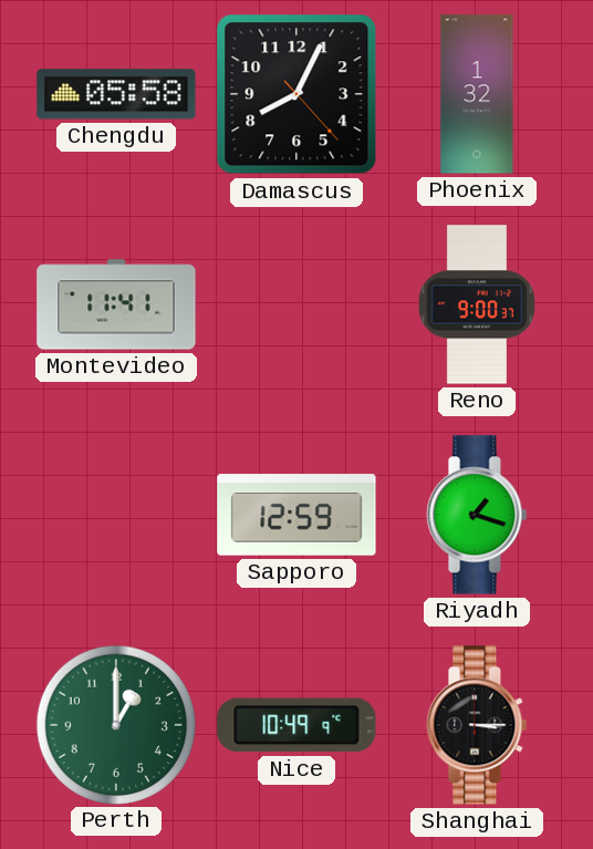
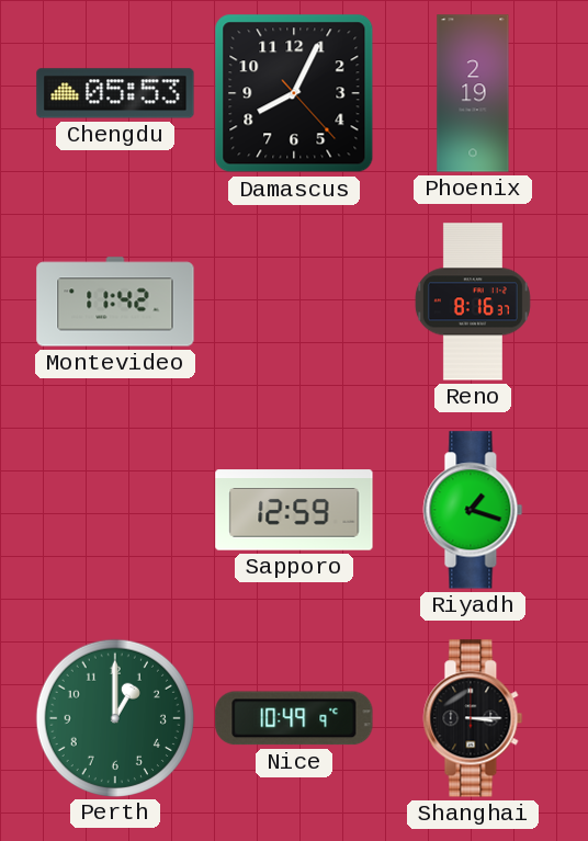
Chengdu: 05:58 -> 05:53 (115, 93)
Phoenix: 1:32 -> 2:19 (473, 93)
Montevideo: 11:41 -> 11:42 (115, 302)
Reno: 9:00 -> 8:16 (473, 302)
